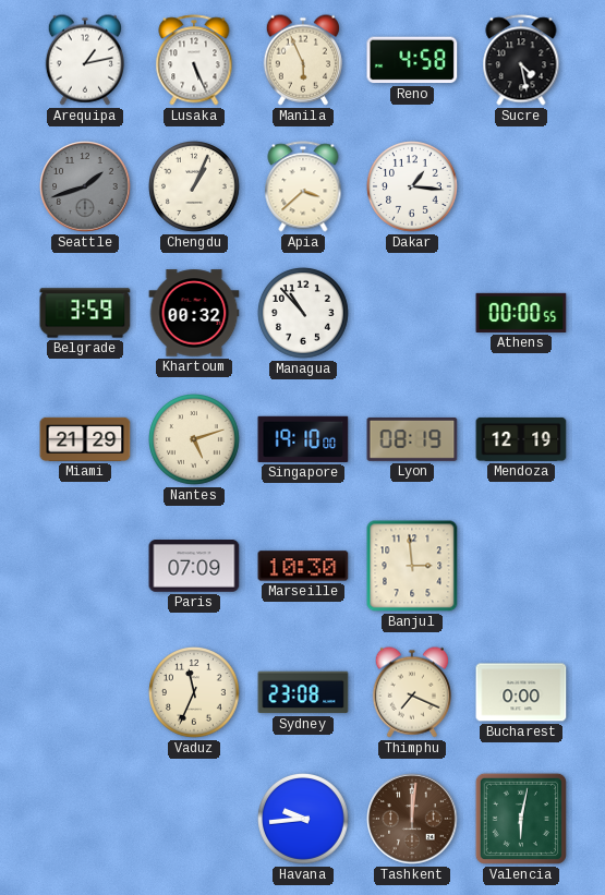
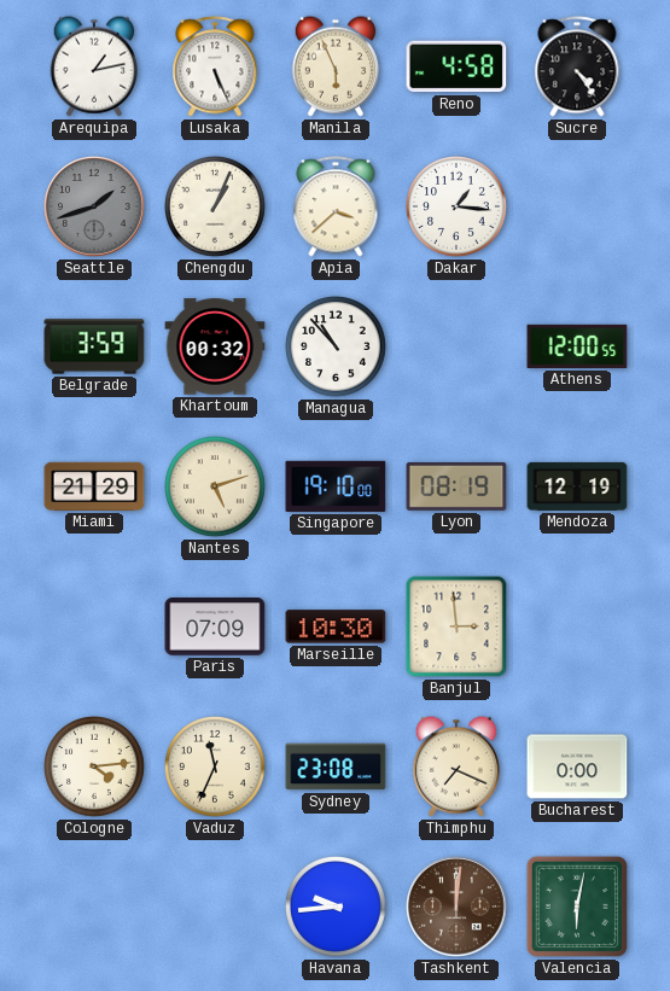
Sucre: 4:28 -> 4:24 (577, 66)
Athens: 00:00 -> 12:00 (577, 346)
Cologne: none -> 4:14 (95, 768)
